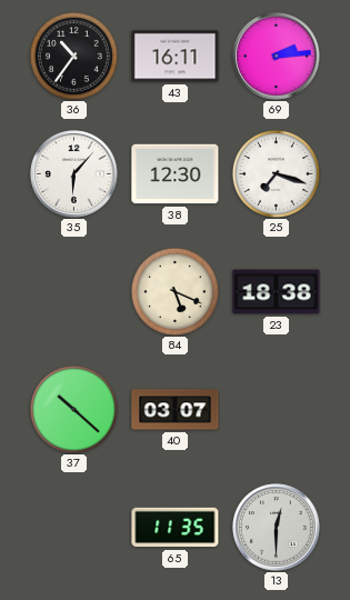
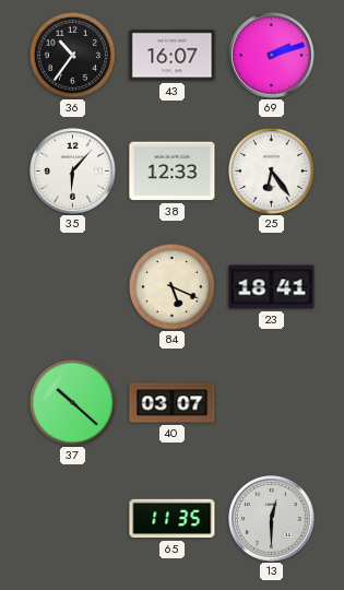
43: 16:11 -> 16:07 (173, 56)
69: 2:14 -> 2:12 (272, 56)
38: 12:30 -> 12:33 (173, 172)
25: 7:18 -> 6:24 (271, 170)
23: 18:38 -> 18:41 (272, 287)
